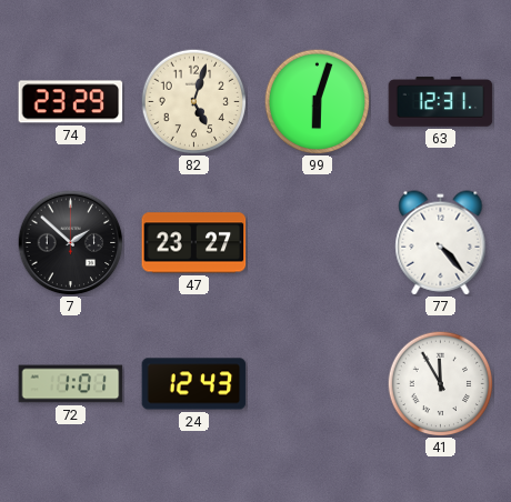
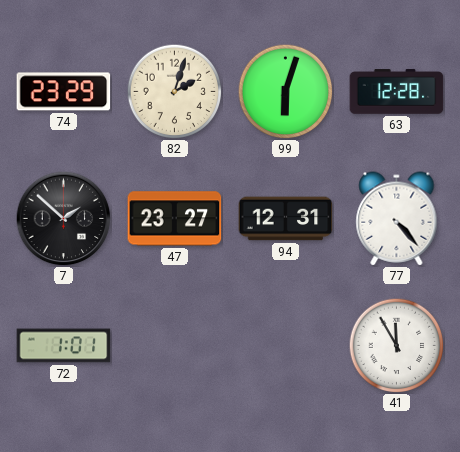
82: 5:03 -> 2:03 (174, 91)
63: 12:31 -> 12:28 (397, 92)
94: none -> 12:31 (286, 219)
24: 12:43 -> none (194, 384)
